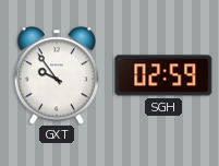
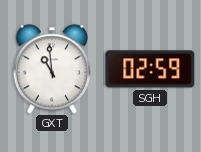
GXT: 9:54 -> 10:59 (51, 69)
